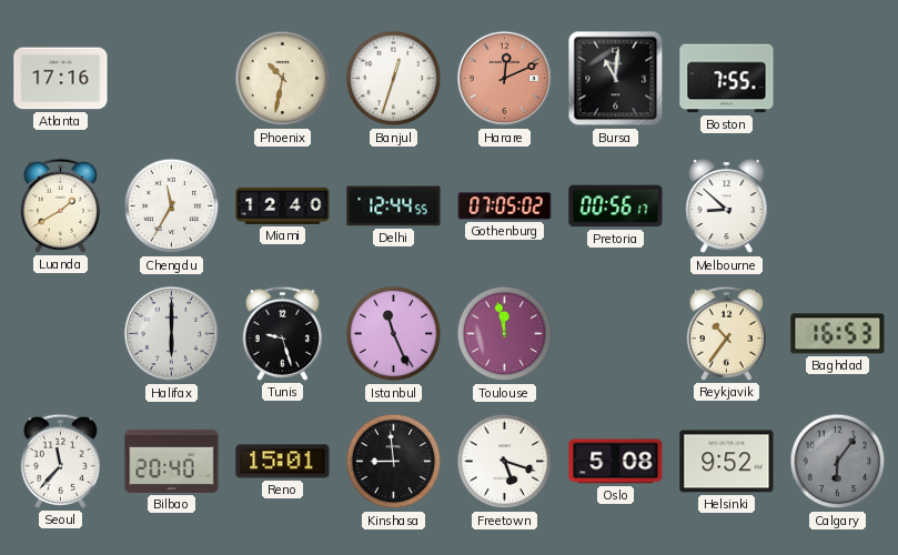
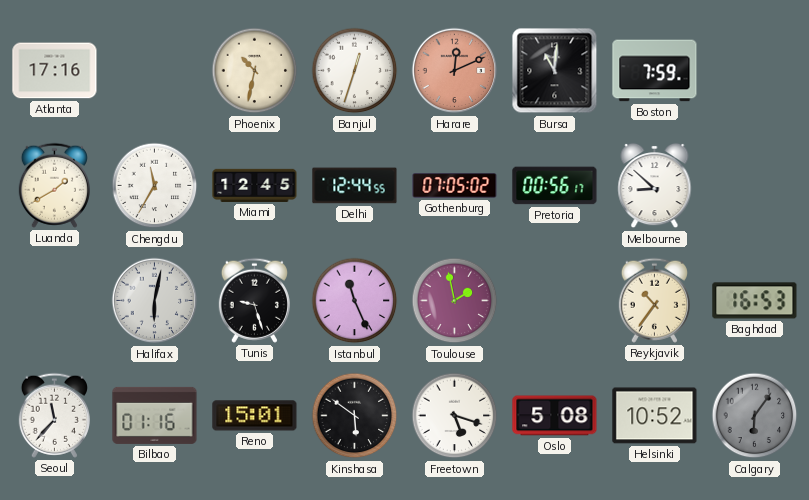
Boston: 7:55 -> 7:59 (655, 71)
Miami: 12:40 -> 12:45 (255, 185)
Halifax: 6:00 -> 6:02 (155, 301)
Toulouse: 11:58 -> 1:58 (455, 301)
Bilbao: 20:40 -> 01:16 (155, 415)
Kinshasa: 8:59 -> 5:51 (355, 416)
Helsinki: 9:52 -> 10:52 (655, 416)
